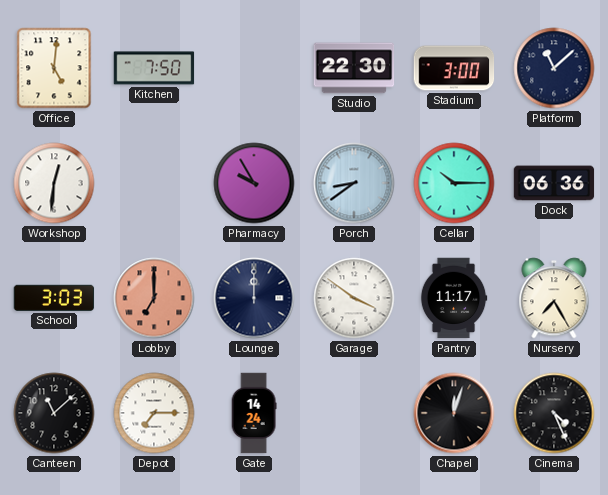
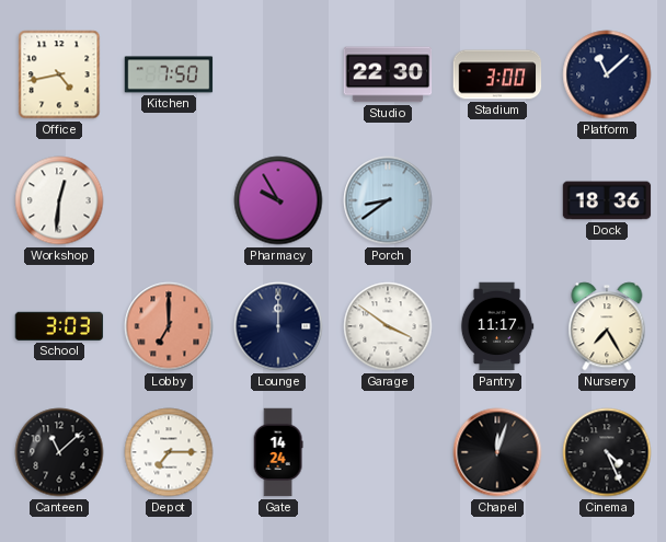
Office: 5:01 -> 4:43 (59, 74)
Cellar: 10:15 -> none (454, 183)
Dock: 06:36 -> 18:36 (607, 200)
